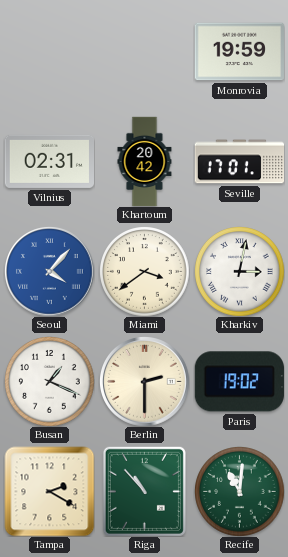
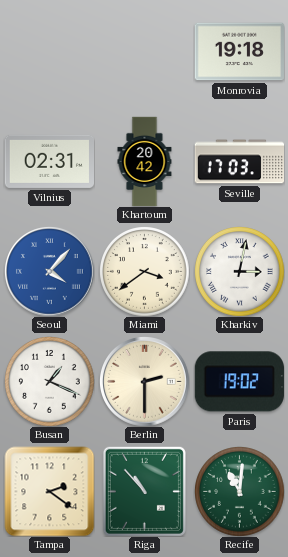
Monrovia: 19:59 -> 19:18 (239, 52)
Seville: 17:01 -> 17:03 (239, 162)
Tampa: 2:20 -> 2:21 (49, 491)
